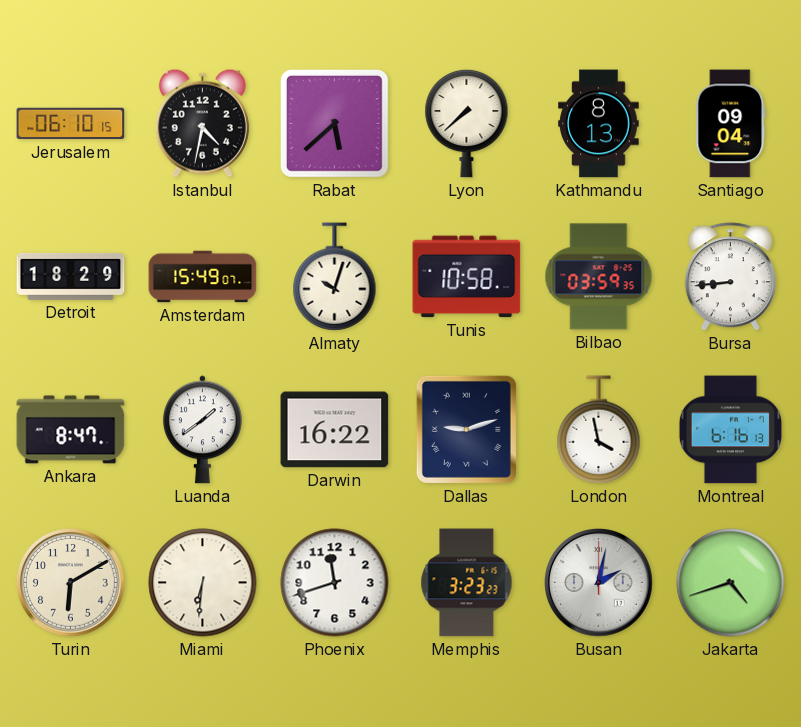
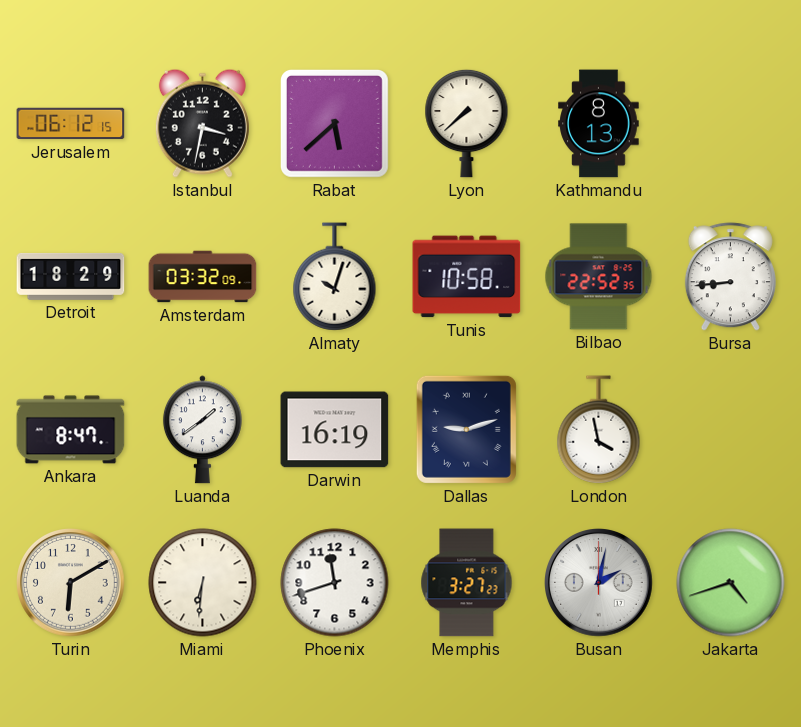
Jerusalem: 06:10 -> 06:12 (71, 124)
Istanbul: 4:32 -> 3:32 (202, 123)
Santiago: 09:04 -> none (731, 124)
Amsterdam: 15:49 -> 03:32 (203, 277)
Bilbao: 03:59 -> 22:52 (599, 277)
Darwin: 16:22 -> 16:19 (335, 430)
Montreal: 6:16 -> none (730, 430)
Memphis: 3:23 -> 3:27 (467, 583)
